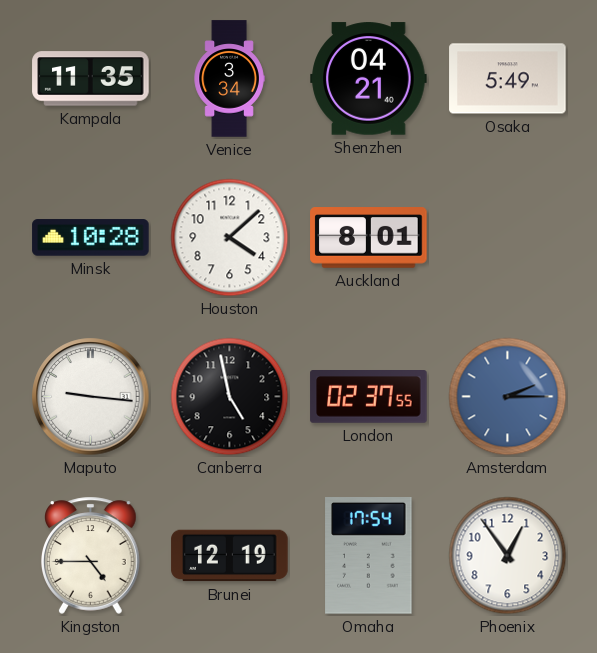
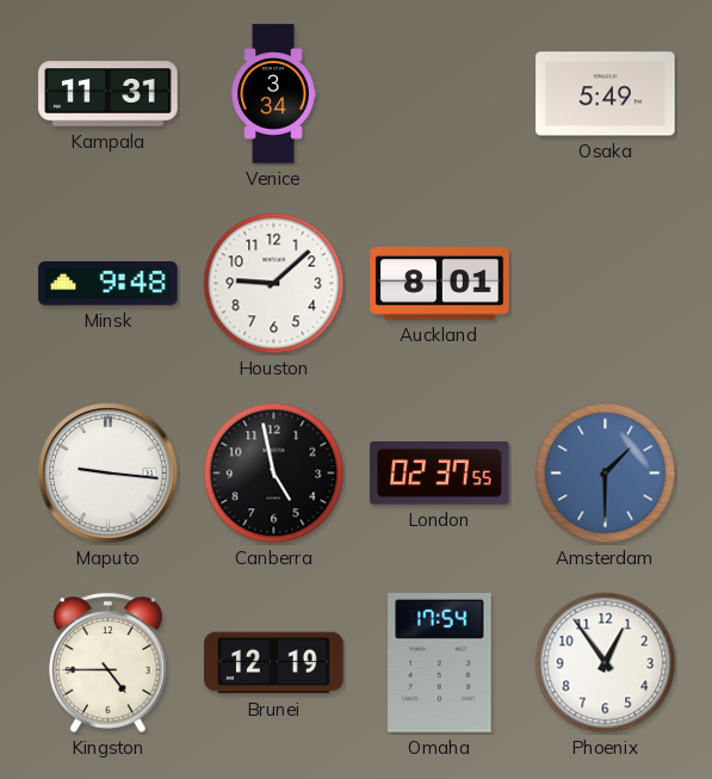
Kampala: 11:35 -> 11:31 (109, 94)
Shenzhen: 04:21 -> none (369, 79)
Minsk: 10:28 -> 9:48 (109, 284)
Houston: 4:08 -> 9:08 (274, 284)
Amsterdam: 2:15 -> 1:30 (606, 474)
